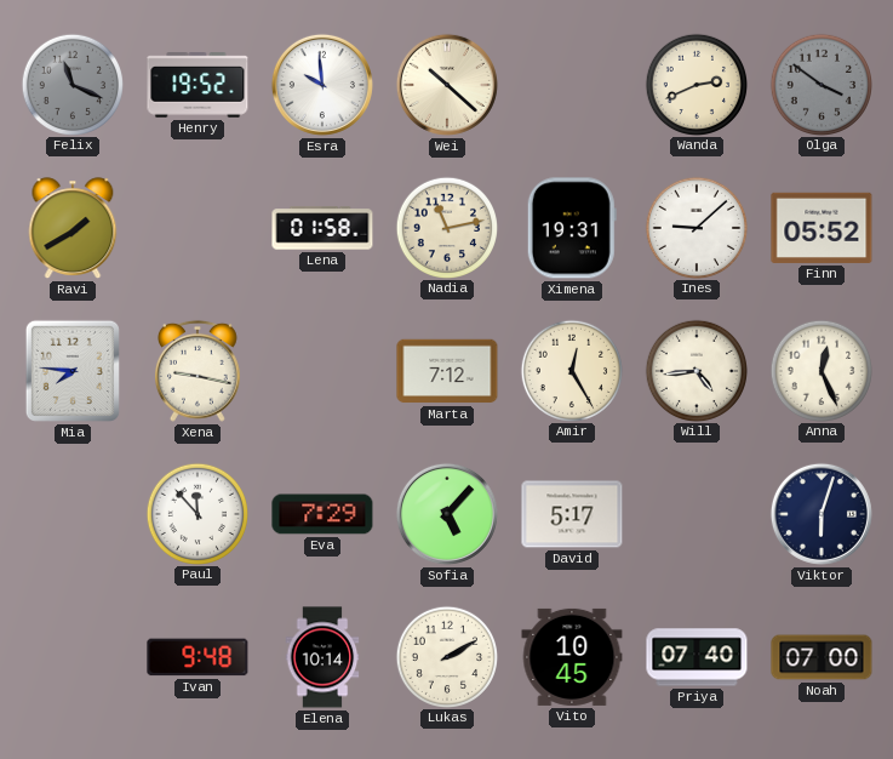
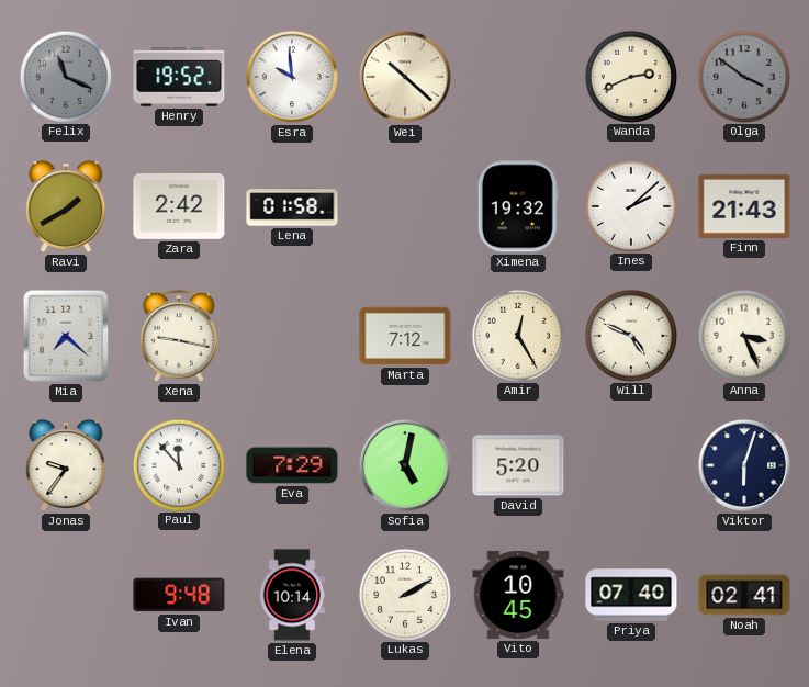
Zara: none -> 2:42 (179, 206)
Nadia: 11:13 -> none (446, 227)
Ximena: 19:31 -> 19:32 (518, 206)
Ines: 9:08 -> 2:08 (630, 205)
Finn: 05:52 -> 21:43 (744, 206)
Mia: 7:46 -> 7:22 (66, 336)
Will: 4:44 -> 4:49 (630, 335)
Anna: 12:26 -> 3:26 (743, 335)
Jonas: none -> 9:36 (66, 465)
Sofia: 5:07 -> 5:02 (405, 465)
David: 5:17 -> 5:20 (518, 465)
Noah: 07:00 -> 02:41 (744, 595)
